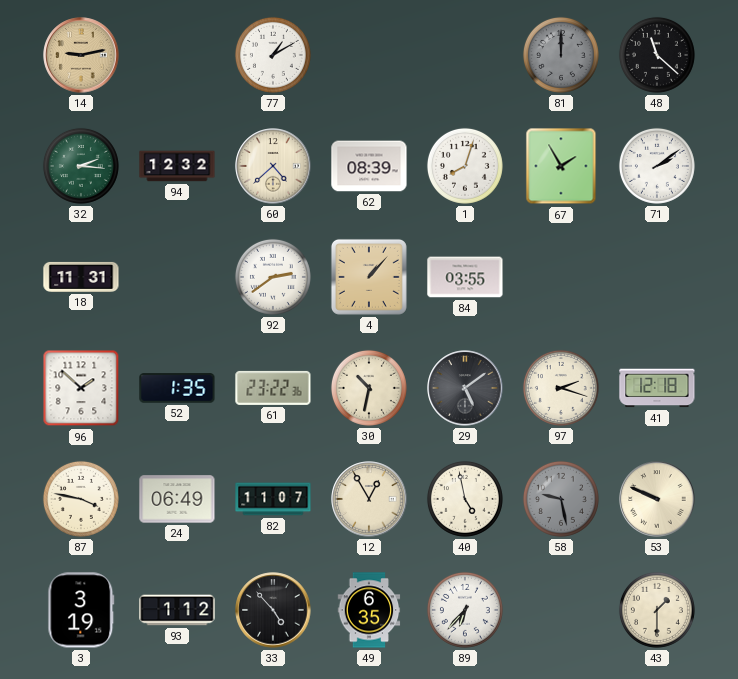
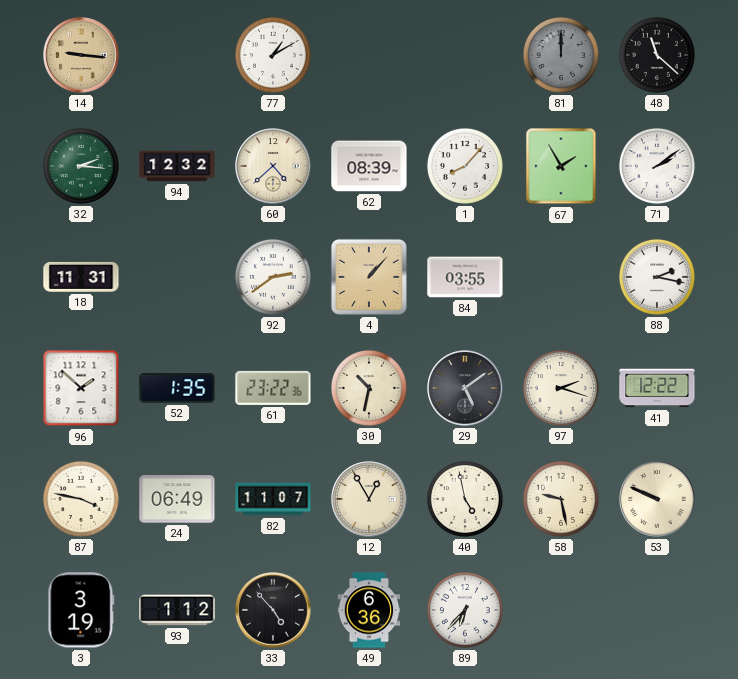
14: 9:13 -> 9:16 (81, 55)
1: 8:03 -> 8:07 (465, 166)
88: none -> 2:17 (657, 277)
41: 12:18 -> 12:22 (657, 388)
58 dial: grey -> cream (561, 499)
49: 6:35 -> 6:36 (369, 610)
43: 1:30 -> none (657, 610)
